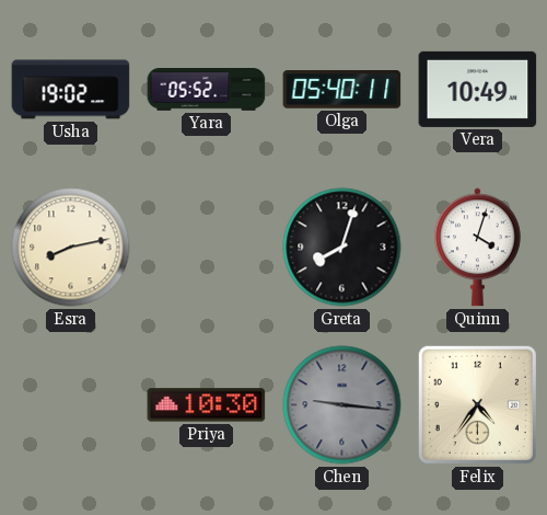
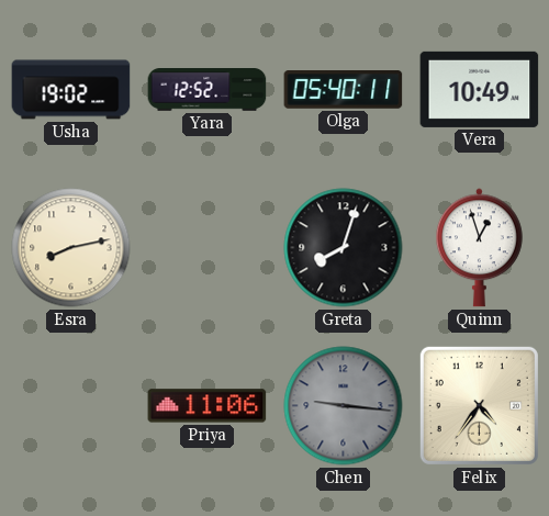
Yara: 05:52 -> 12:52 (208, 90)
Quinn: 4:03 -> 12:57 (479, 248)
Priya: 10:30 -> 11:06 (208, 406)
